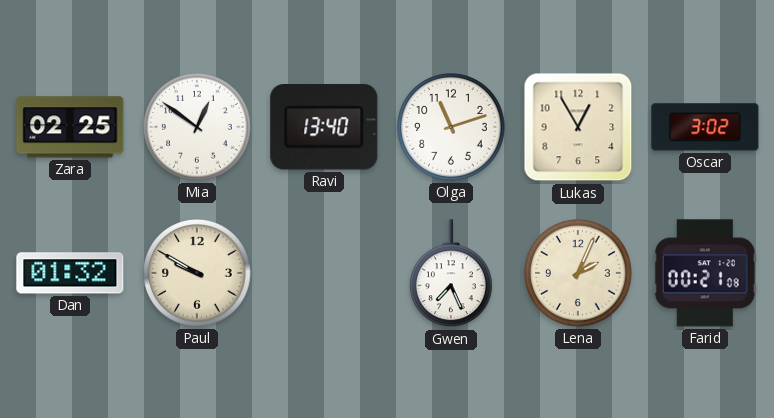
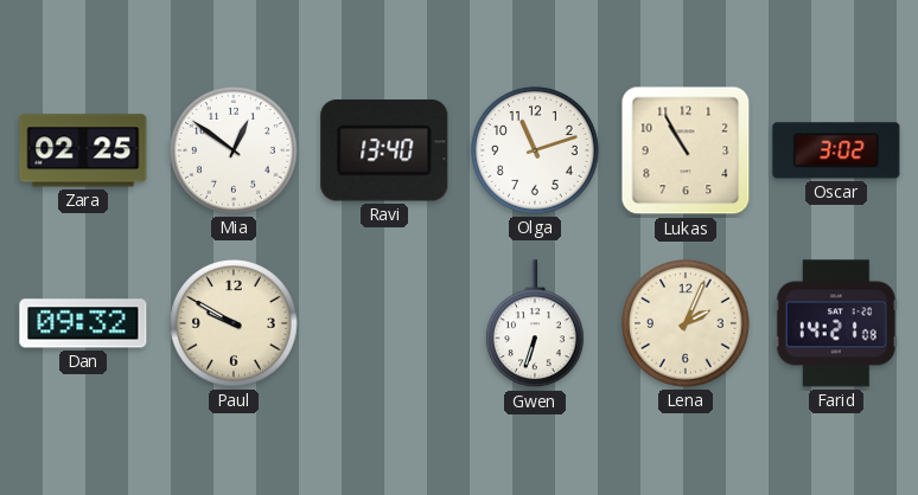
Lukas: 12:55 -> 10:55 (686, 150)
Dan: 01:32 -> 09:32 (83, 323)
Gwen: 7:26 -> 6:33 (535, 324)
Farid: 00:21 -> 14:21 (836, 323)
